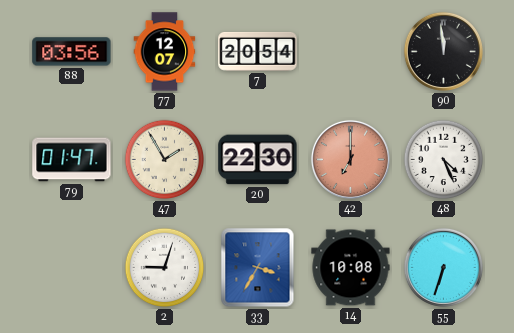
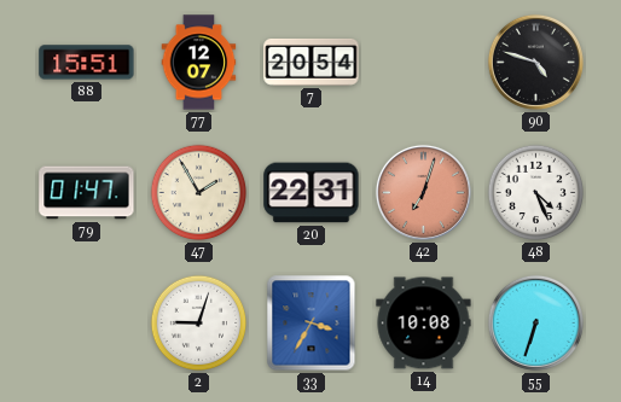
88: 03:56 -> 15:51 (87, 63)
90: 11:59 -> 4:48 (535, 62)
20: 22:30 -> 22:31 (312, 193)
42: 7:00 -> 7:03 (423, 192)
